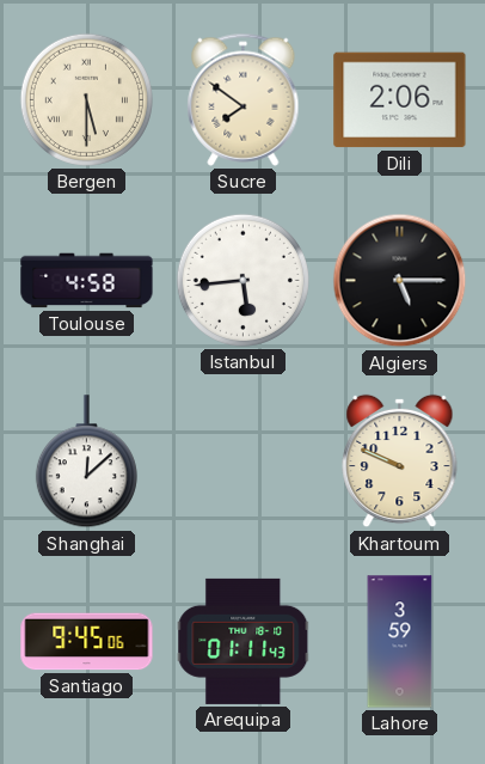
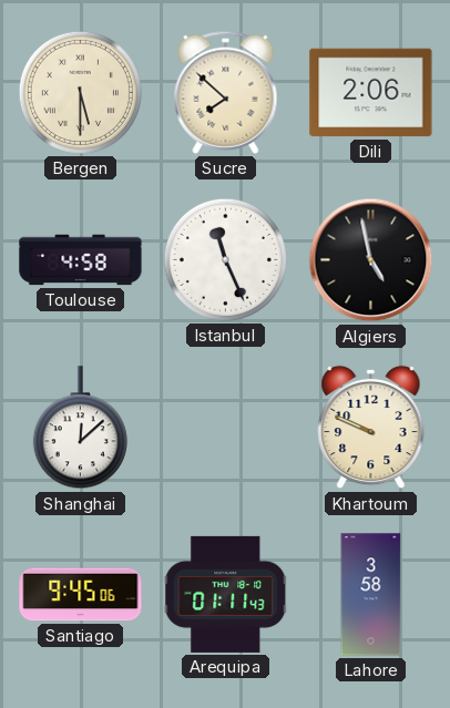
Sucre: 7:51 -> 7:52 (226, 92)
Istanbul: 5:44 -> 11:26 (225, 259)
Algiers: 5:15 -> 4:58 (371, 260)
Lahore: 3:59 -> 3:58 (371, 595)
